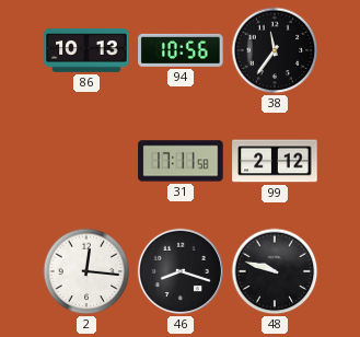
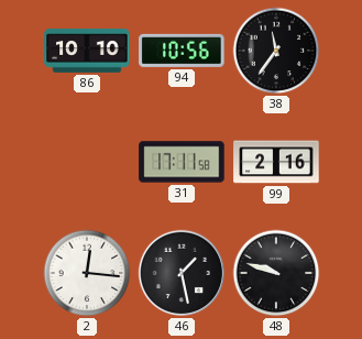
86: 10:13 -> 10:10 (87, 52)
99: 2:12 -> 2:16 (276, 162)
46: 8:18 -> 1:28 (182, 273)
